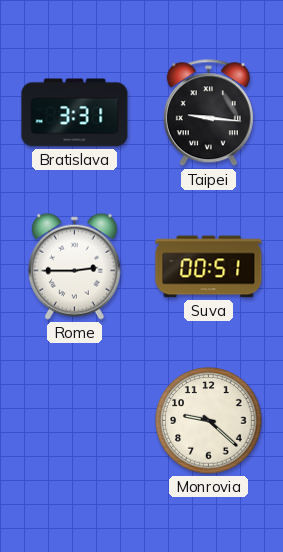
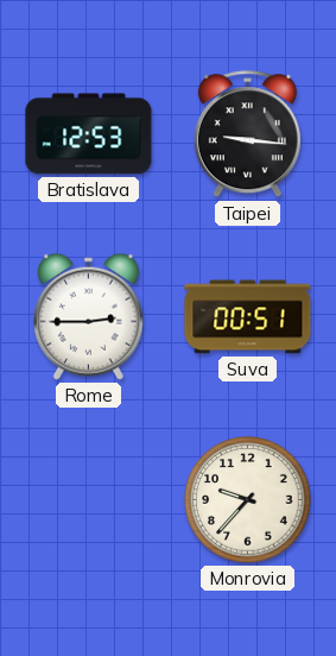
Bratislava: 3:31 -> 12:53 (89, 134)
Monrovia: 9:22 -> 9:37 (248, 500)
